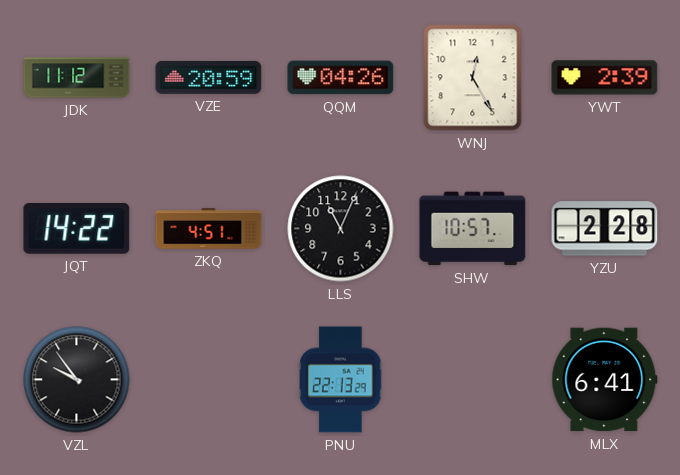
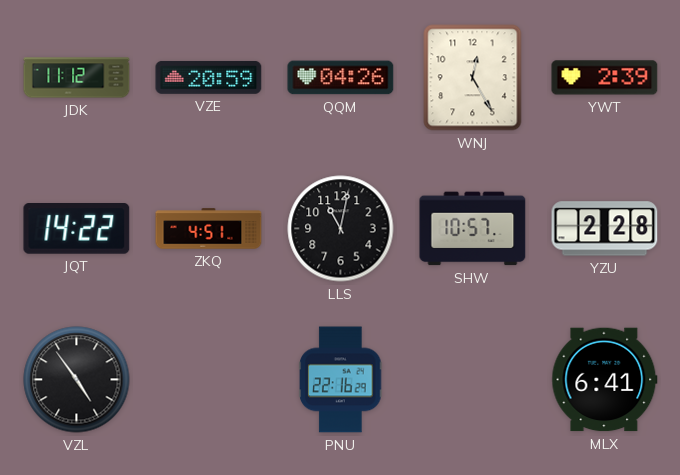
LLS: 11:04 -> 11:02 (341, 229)
VZL: 9:54 -> 4:54 (77, 380)
PNU: 22:13 -> 22:16 (341, 380)
